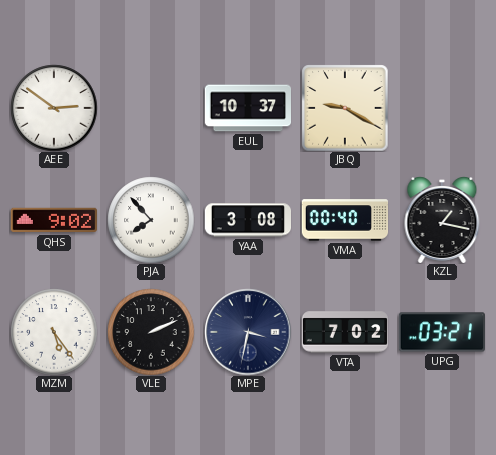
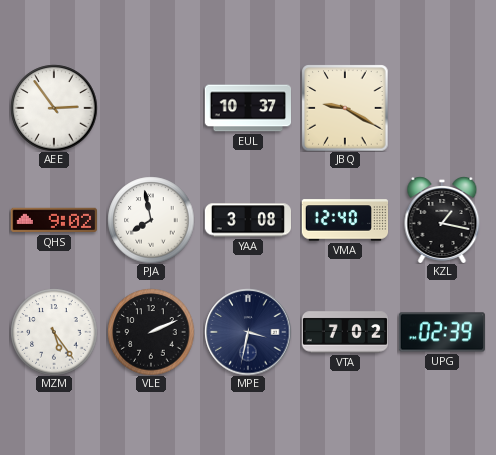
AEE: 2:51 -> 2:54 (54, 108)
PJA: 7:53 -> 7:58 (151, 220)
VMA: 00:40 -> 12:40 (345, 220)
UPG: 03:21 -> 02:39 (441, 332)
